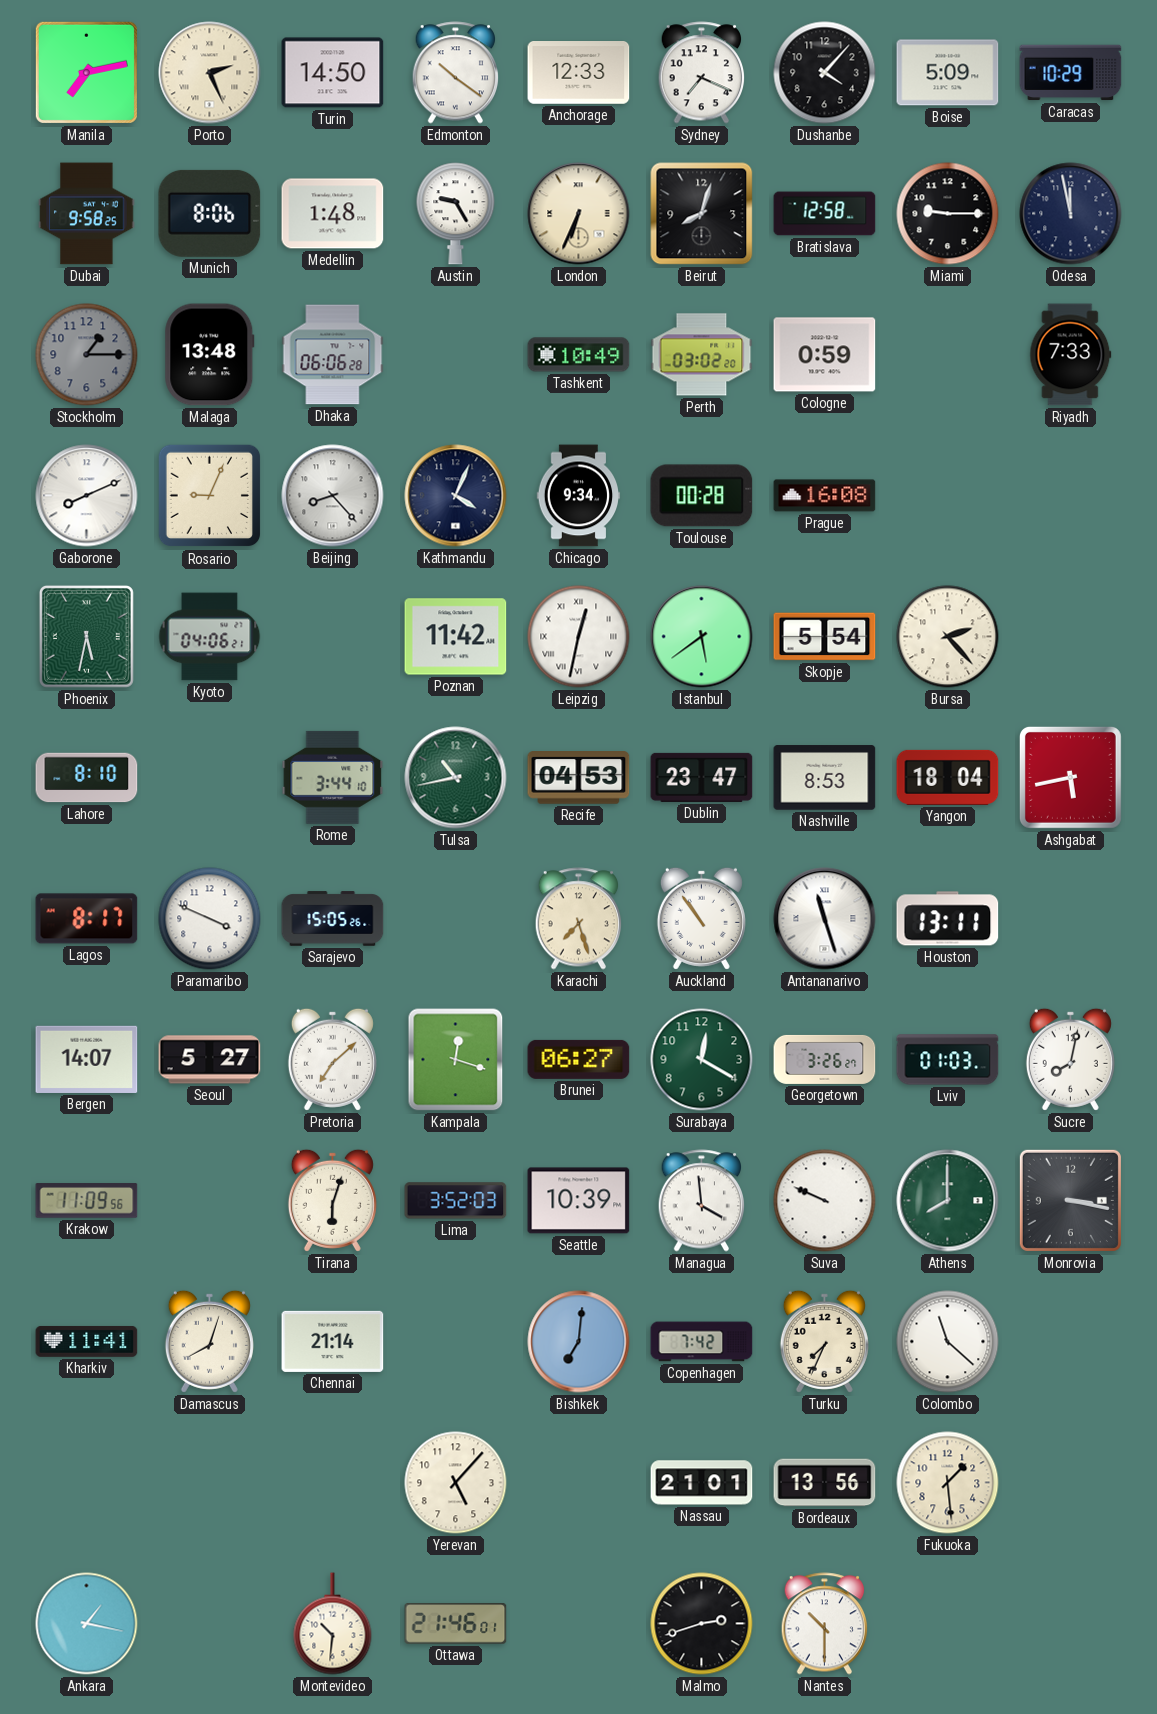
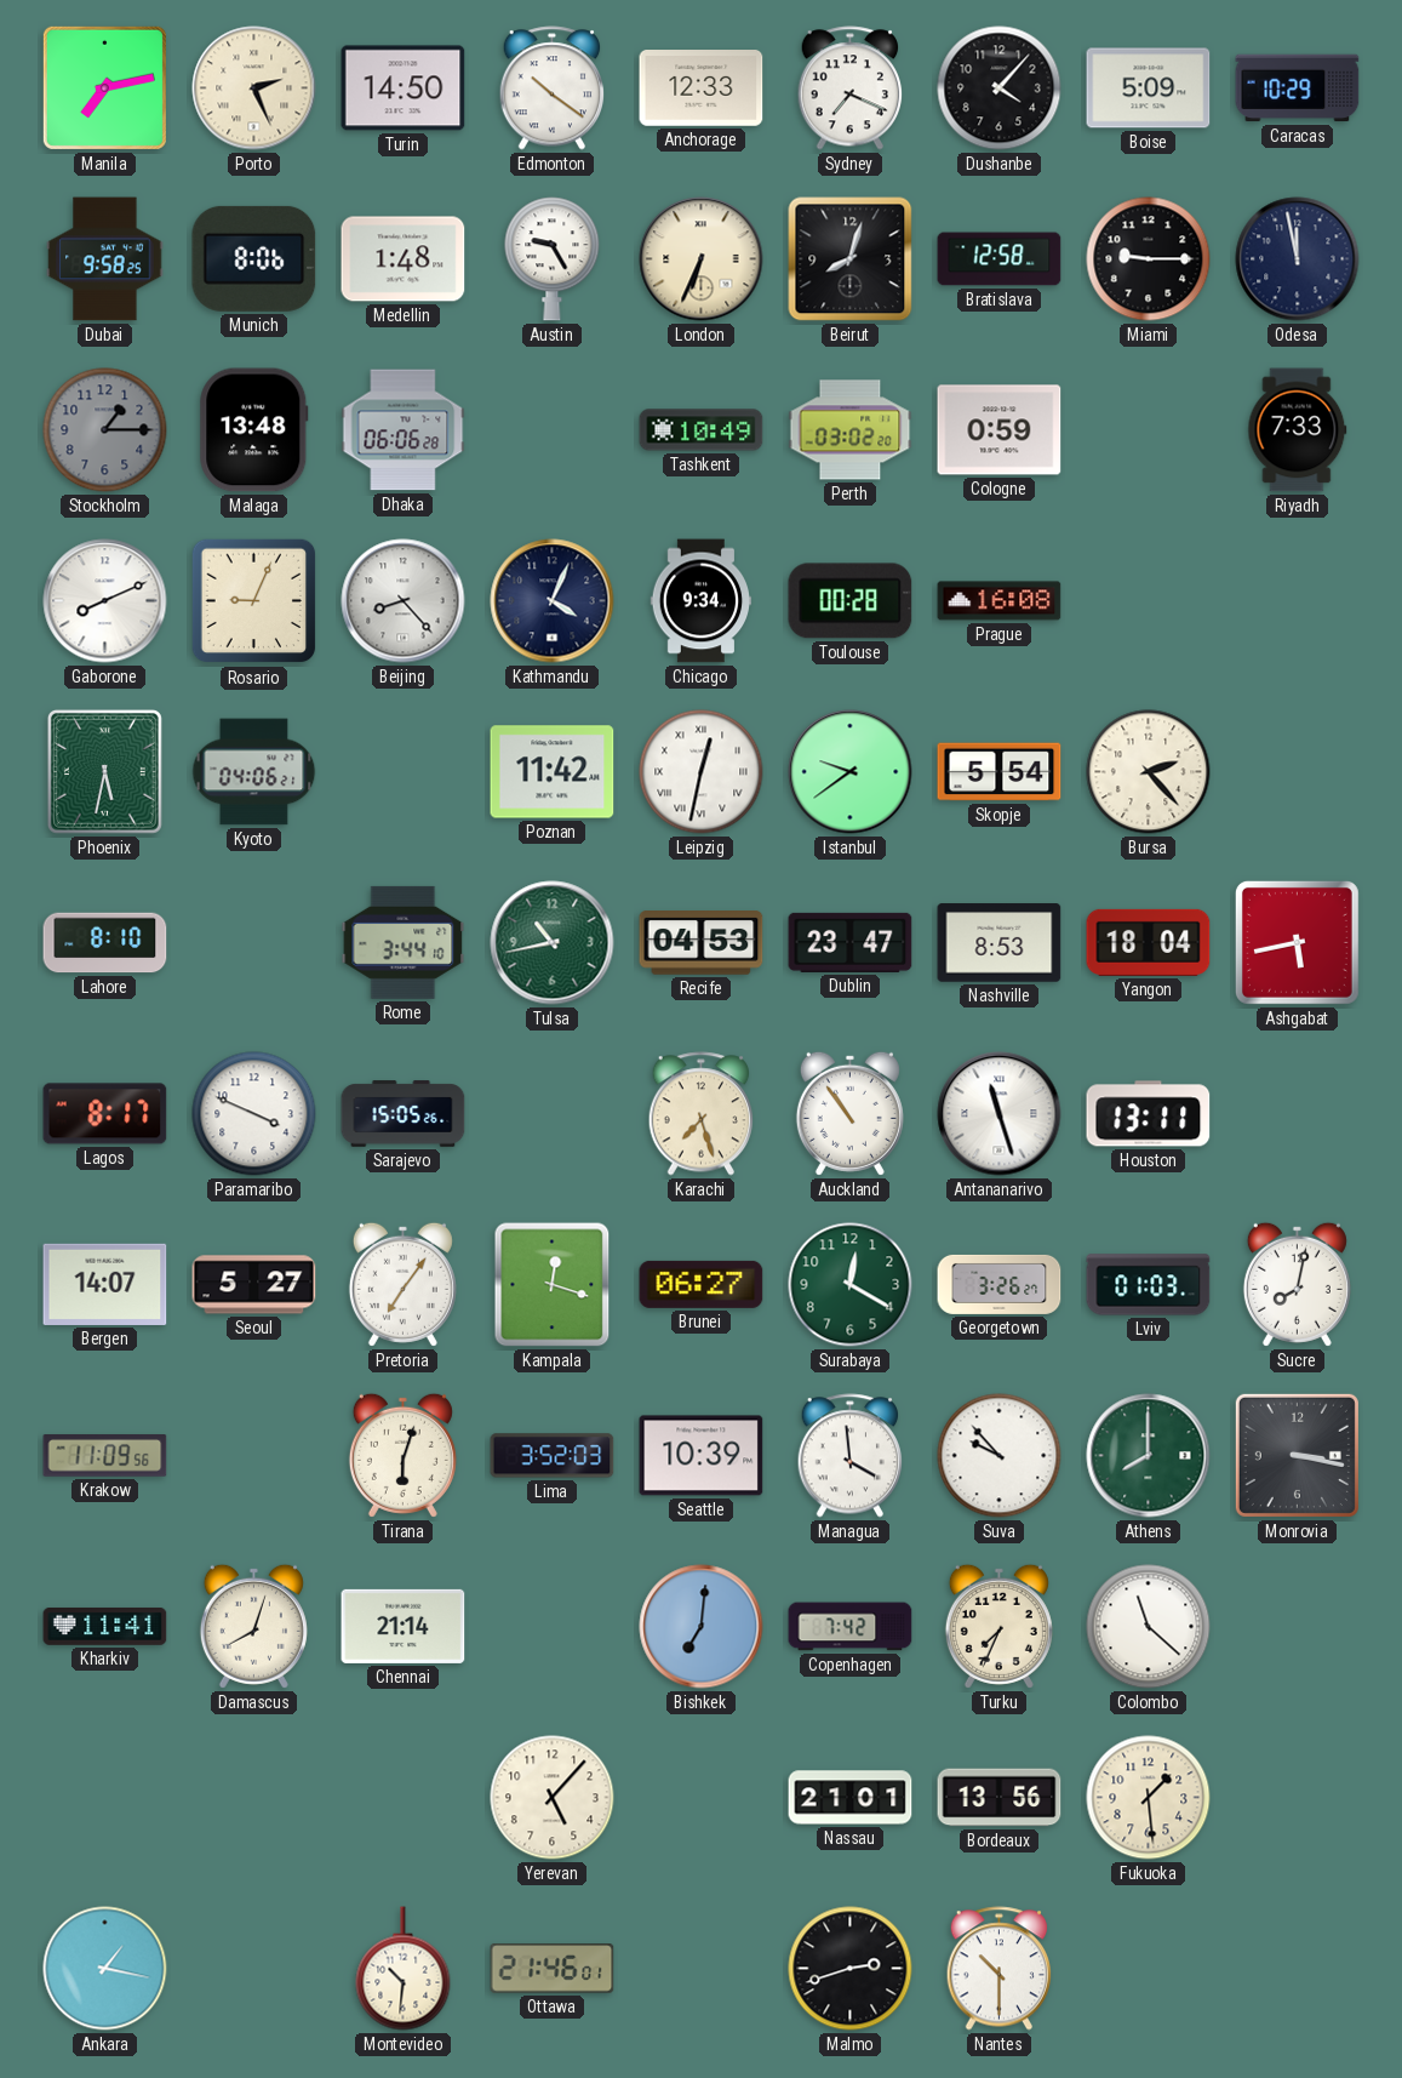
Istanbul: 5:39 -> 9:39 (851, 772)
Pretoria: 7:08 -> 7:06 (402, 1284)
Suva: 9:49 -> 9:53 (1000, 1456)
